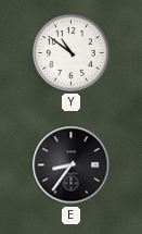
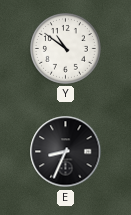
E: 8:36 -> 8:34 (66, 152)
